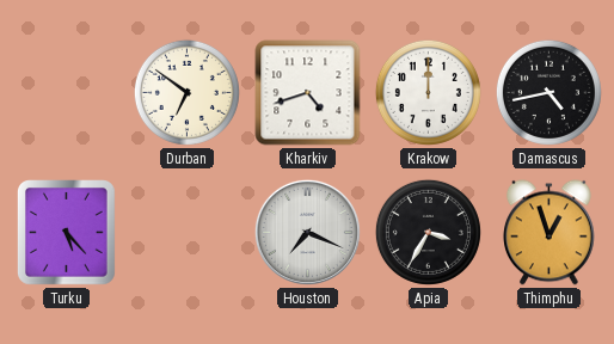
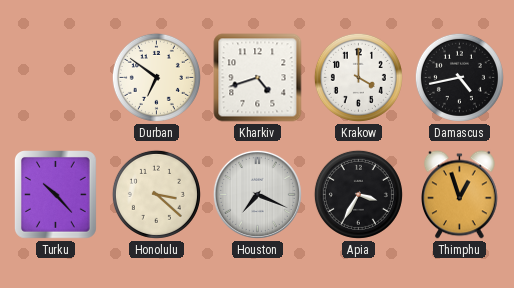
Krakow: 12:00 -> 4:00 (358, 77)
Turku: 5:23 -> 10:23 (56, 195)
Honolulu: none -> 3:22 (156, 194)
